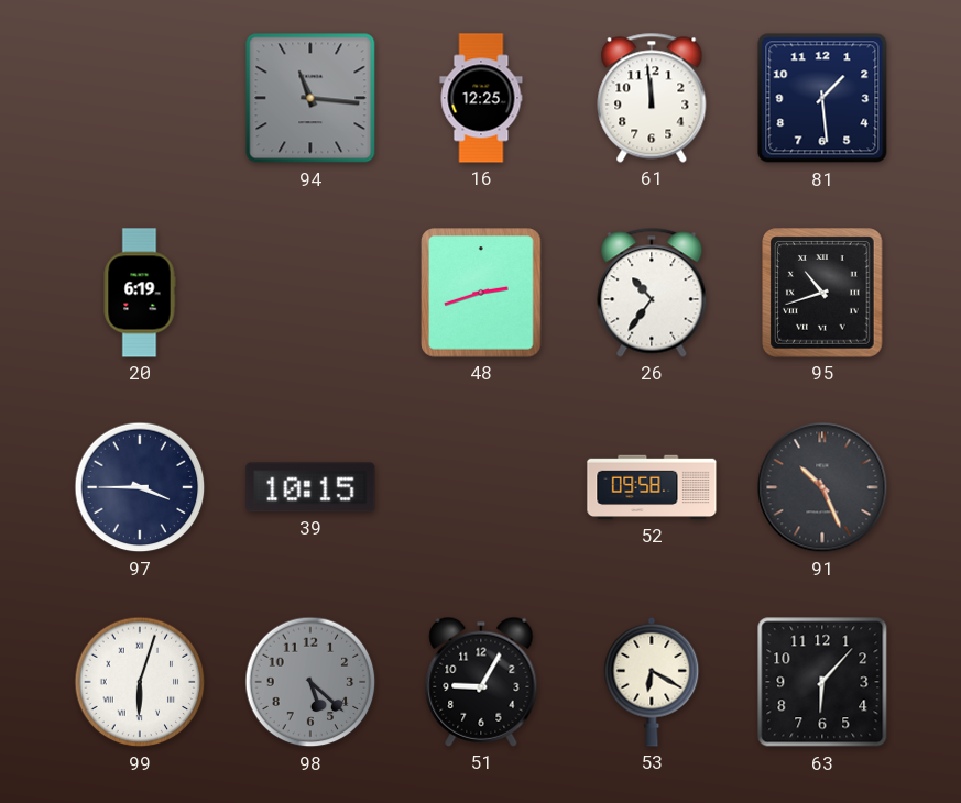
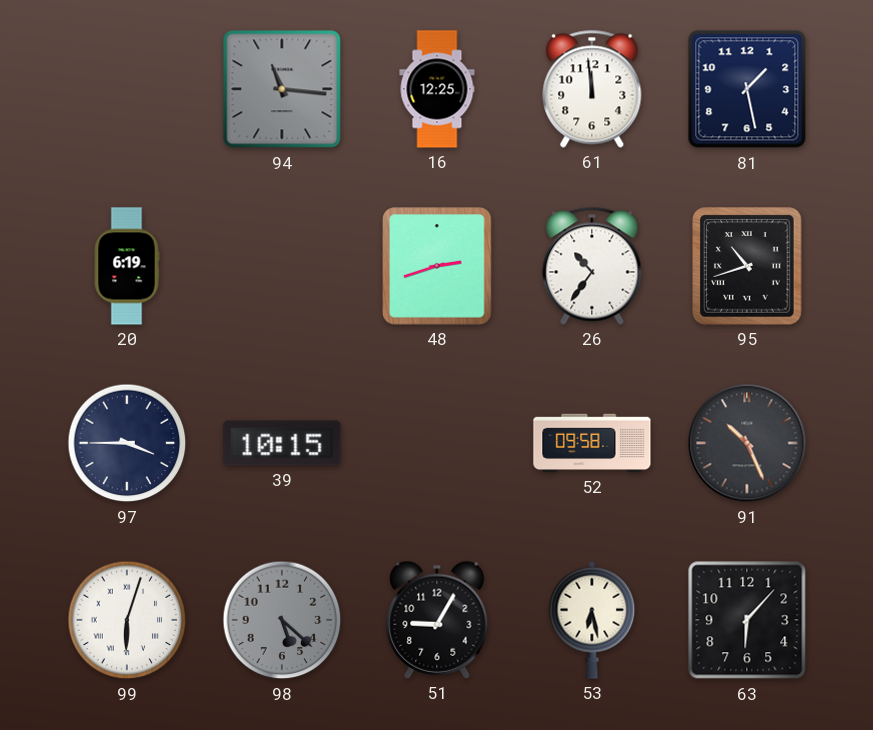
81: 1:29 -> 1:28 (747, 89)
53: 6:20 -> 6:28 (592, 620)
